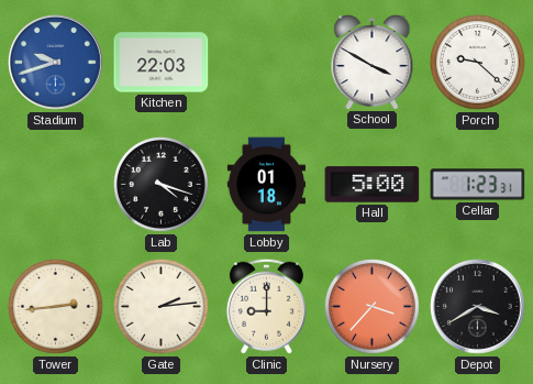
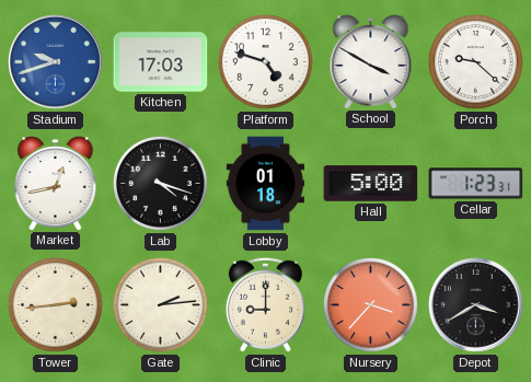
Kitchen: 22:03 -> 17:03 (161, 62)
Platform: none -> 4:48 (265, 61)
Market: none -> 12:43 (56, 184)
